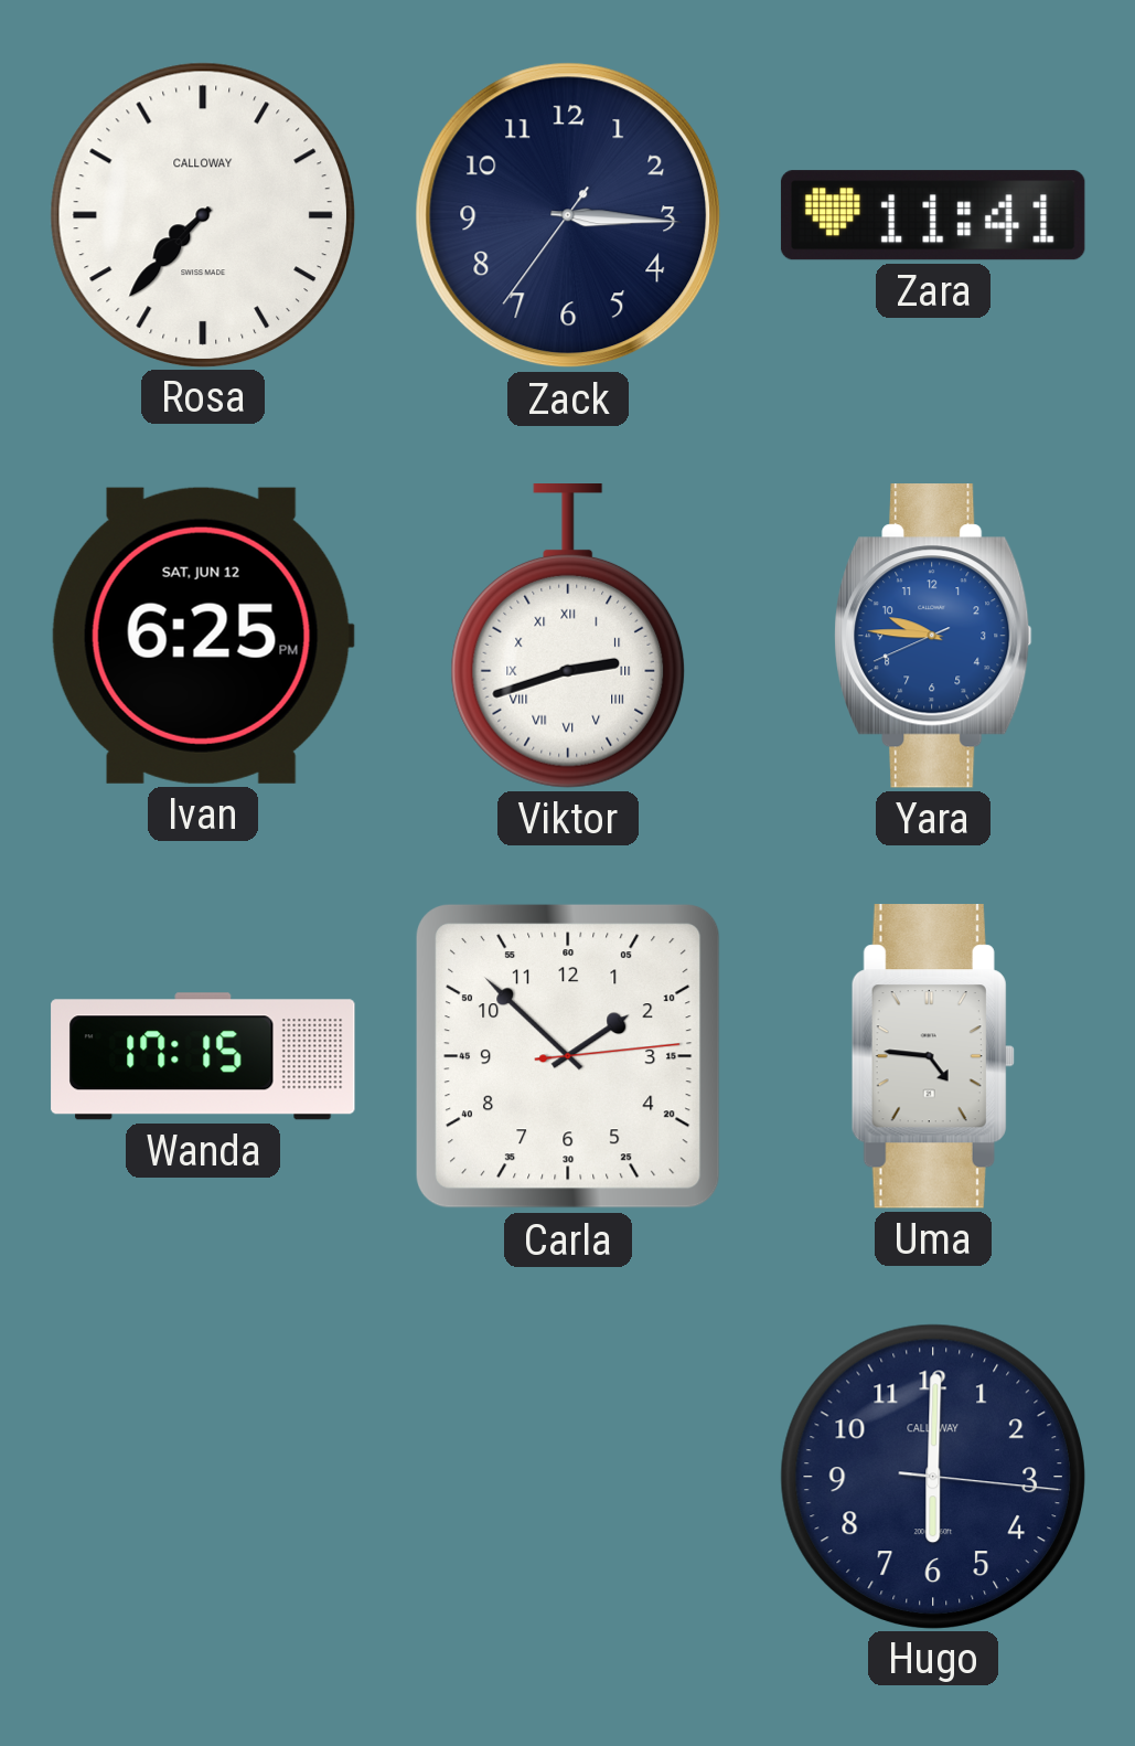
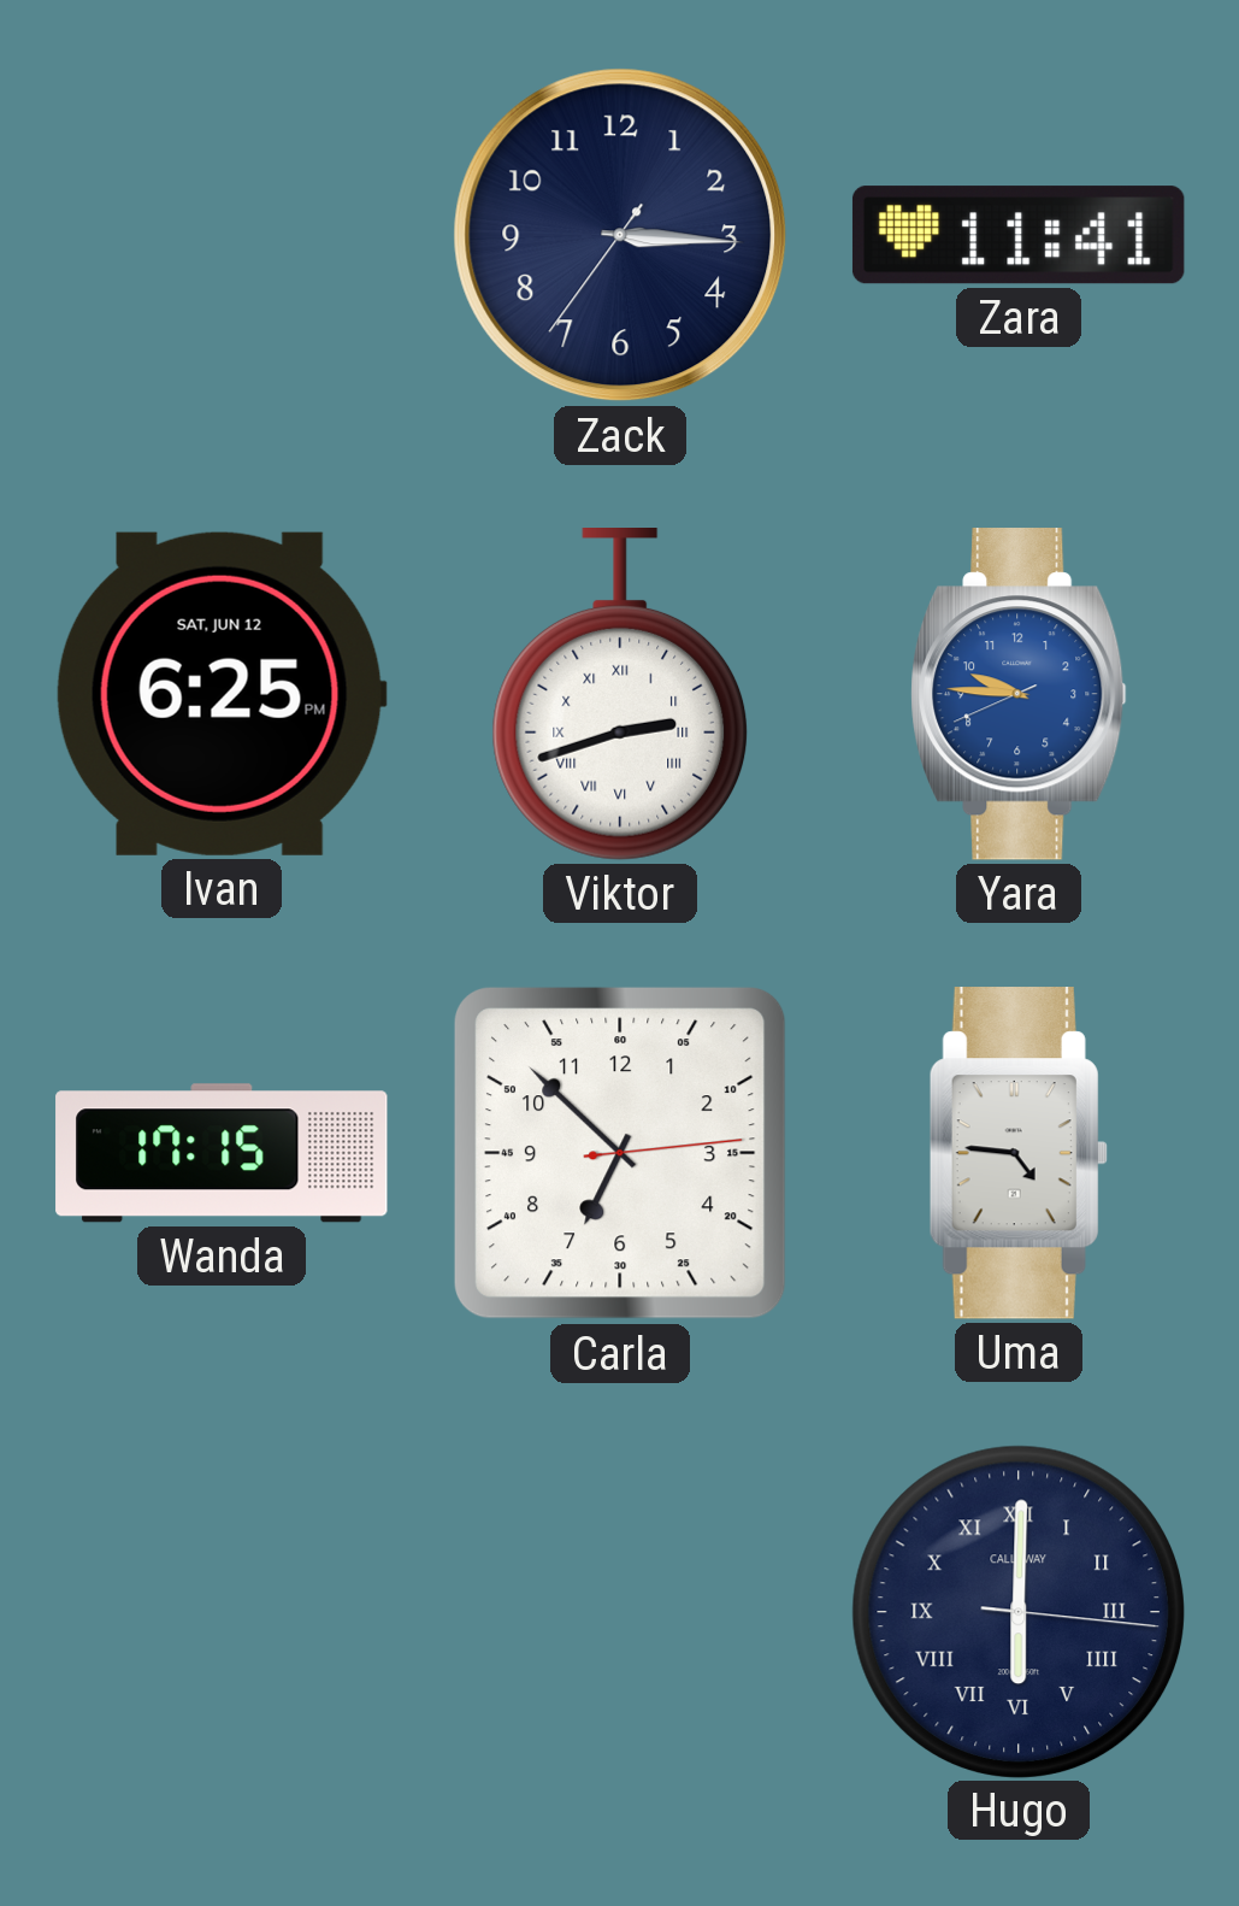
Rosa: 7:37 -> none (202, 214)
Carla: 1:52 -> 6:52 (620, 1153)
Hugo numerals: Arabic -> Roman (1017, 1611)
